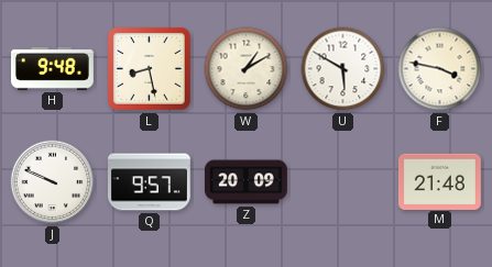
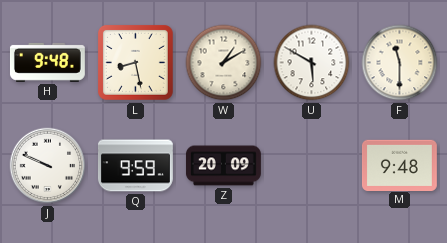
F: 3:47 -> 11:30 (400, 63)
Q: 9:57 -> 9:59 (135, 166)
M: 21:48 -> 9:48 (399, 165)
